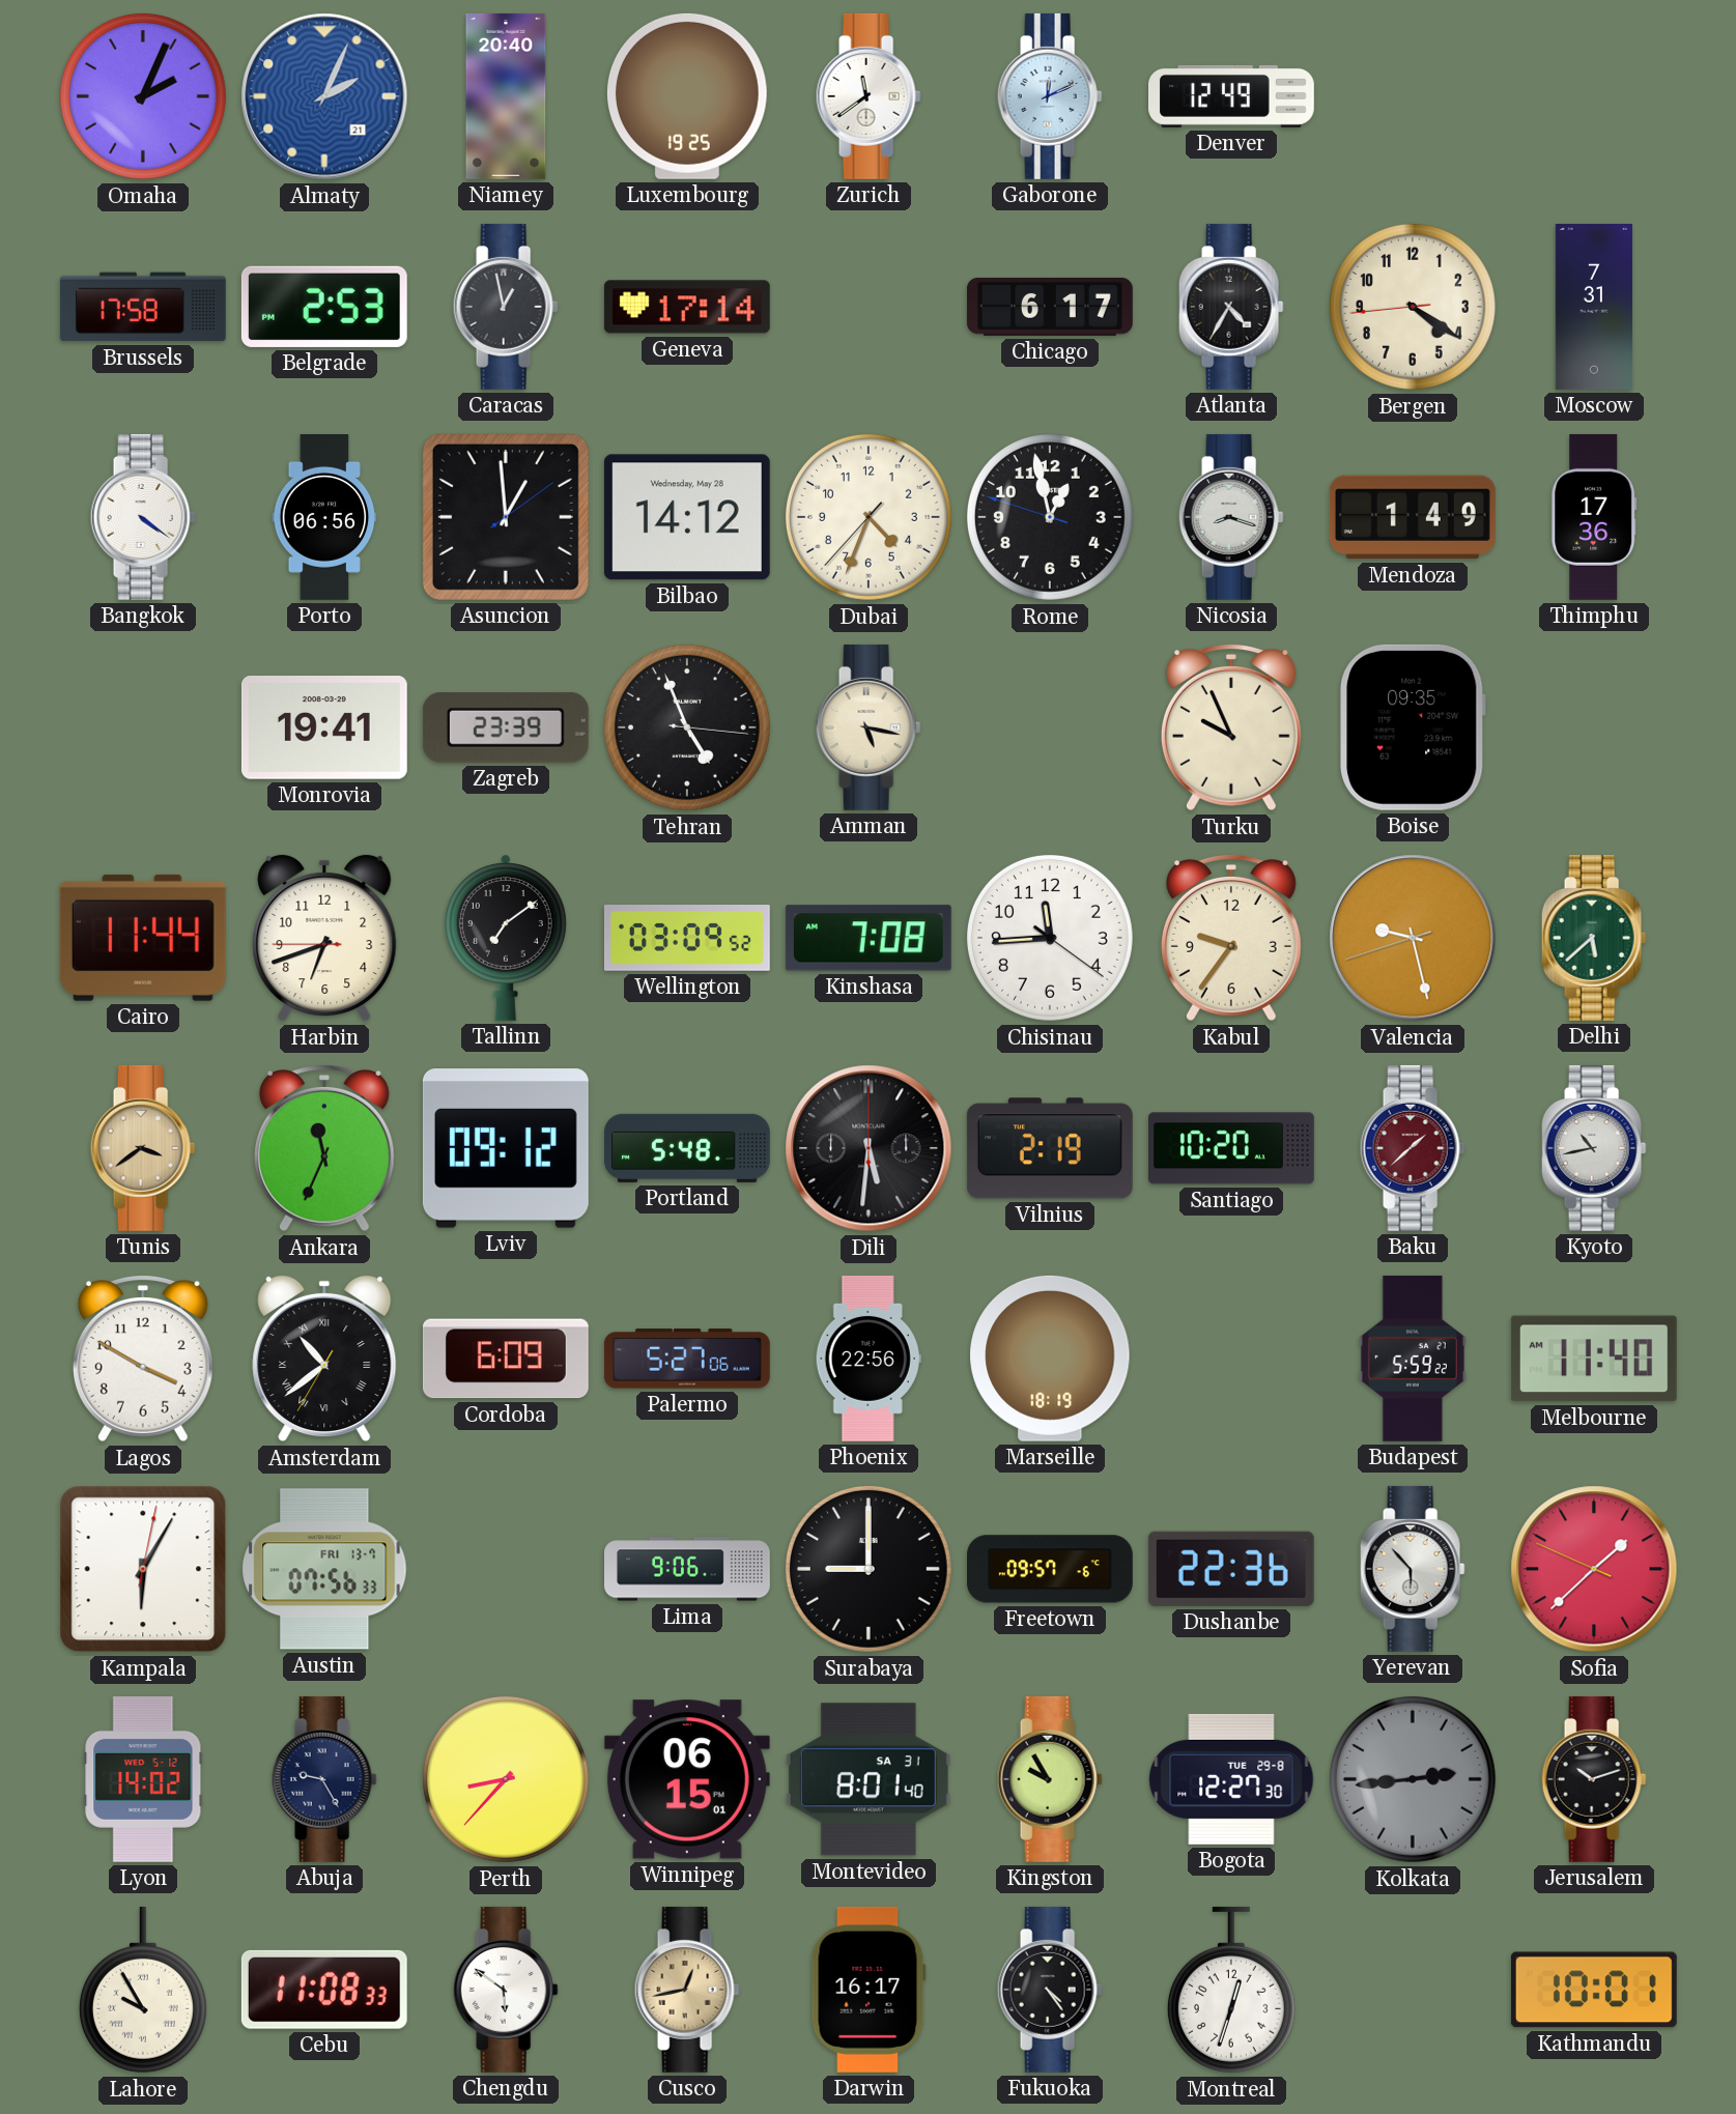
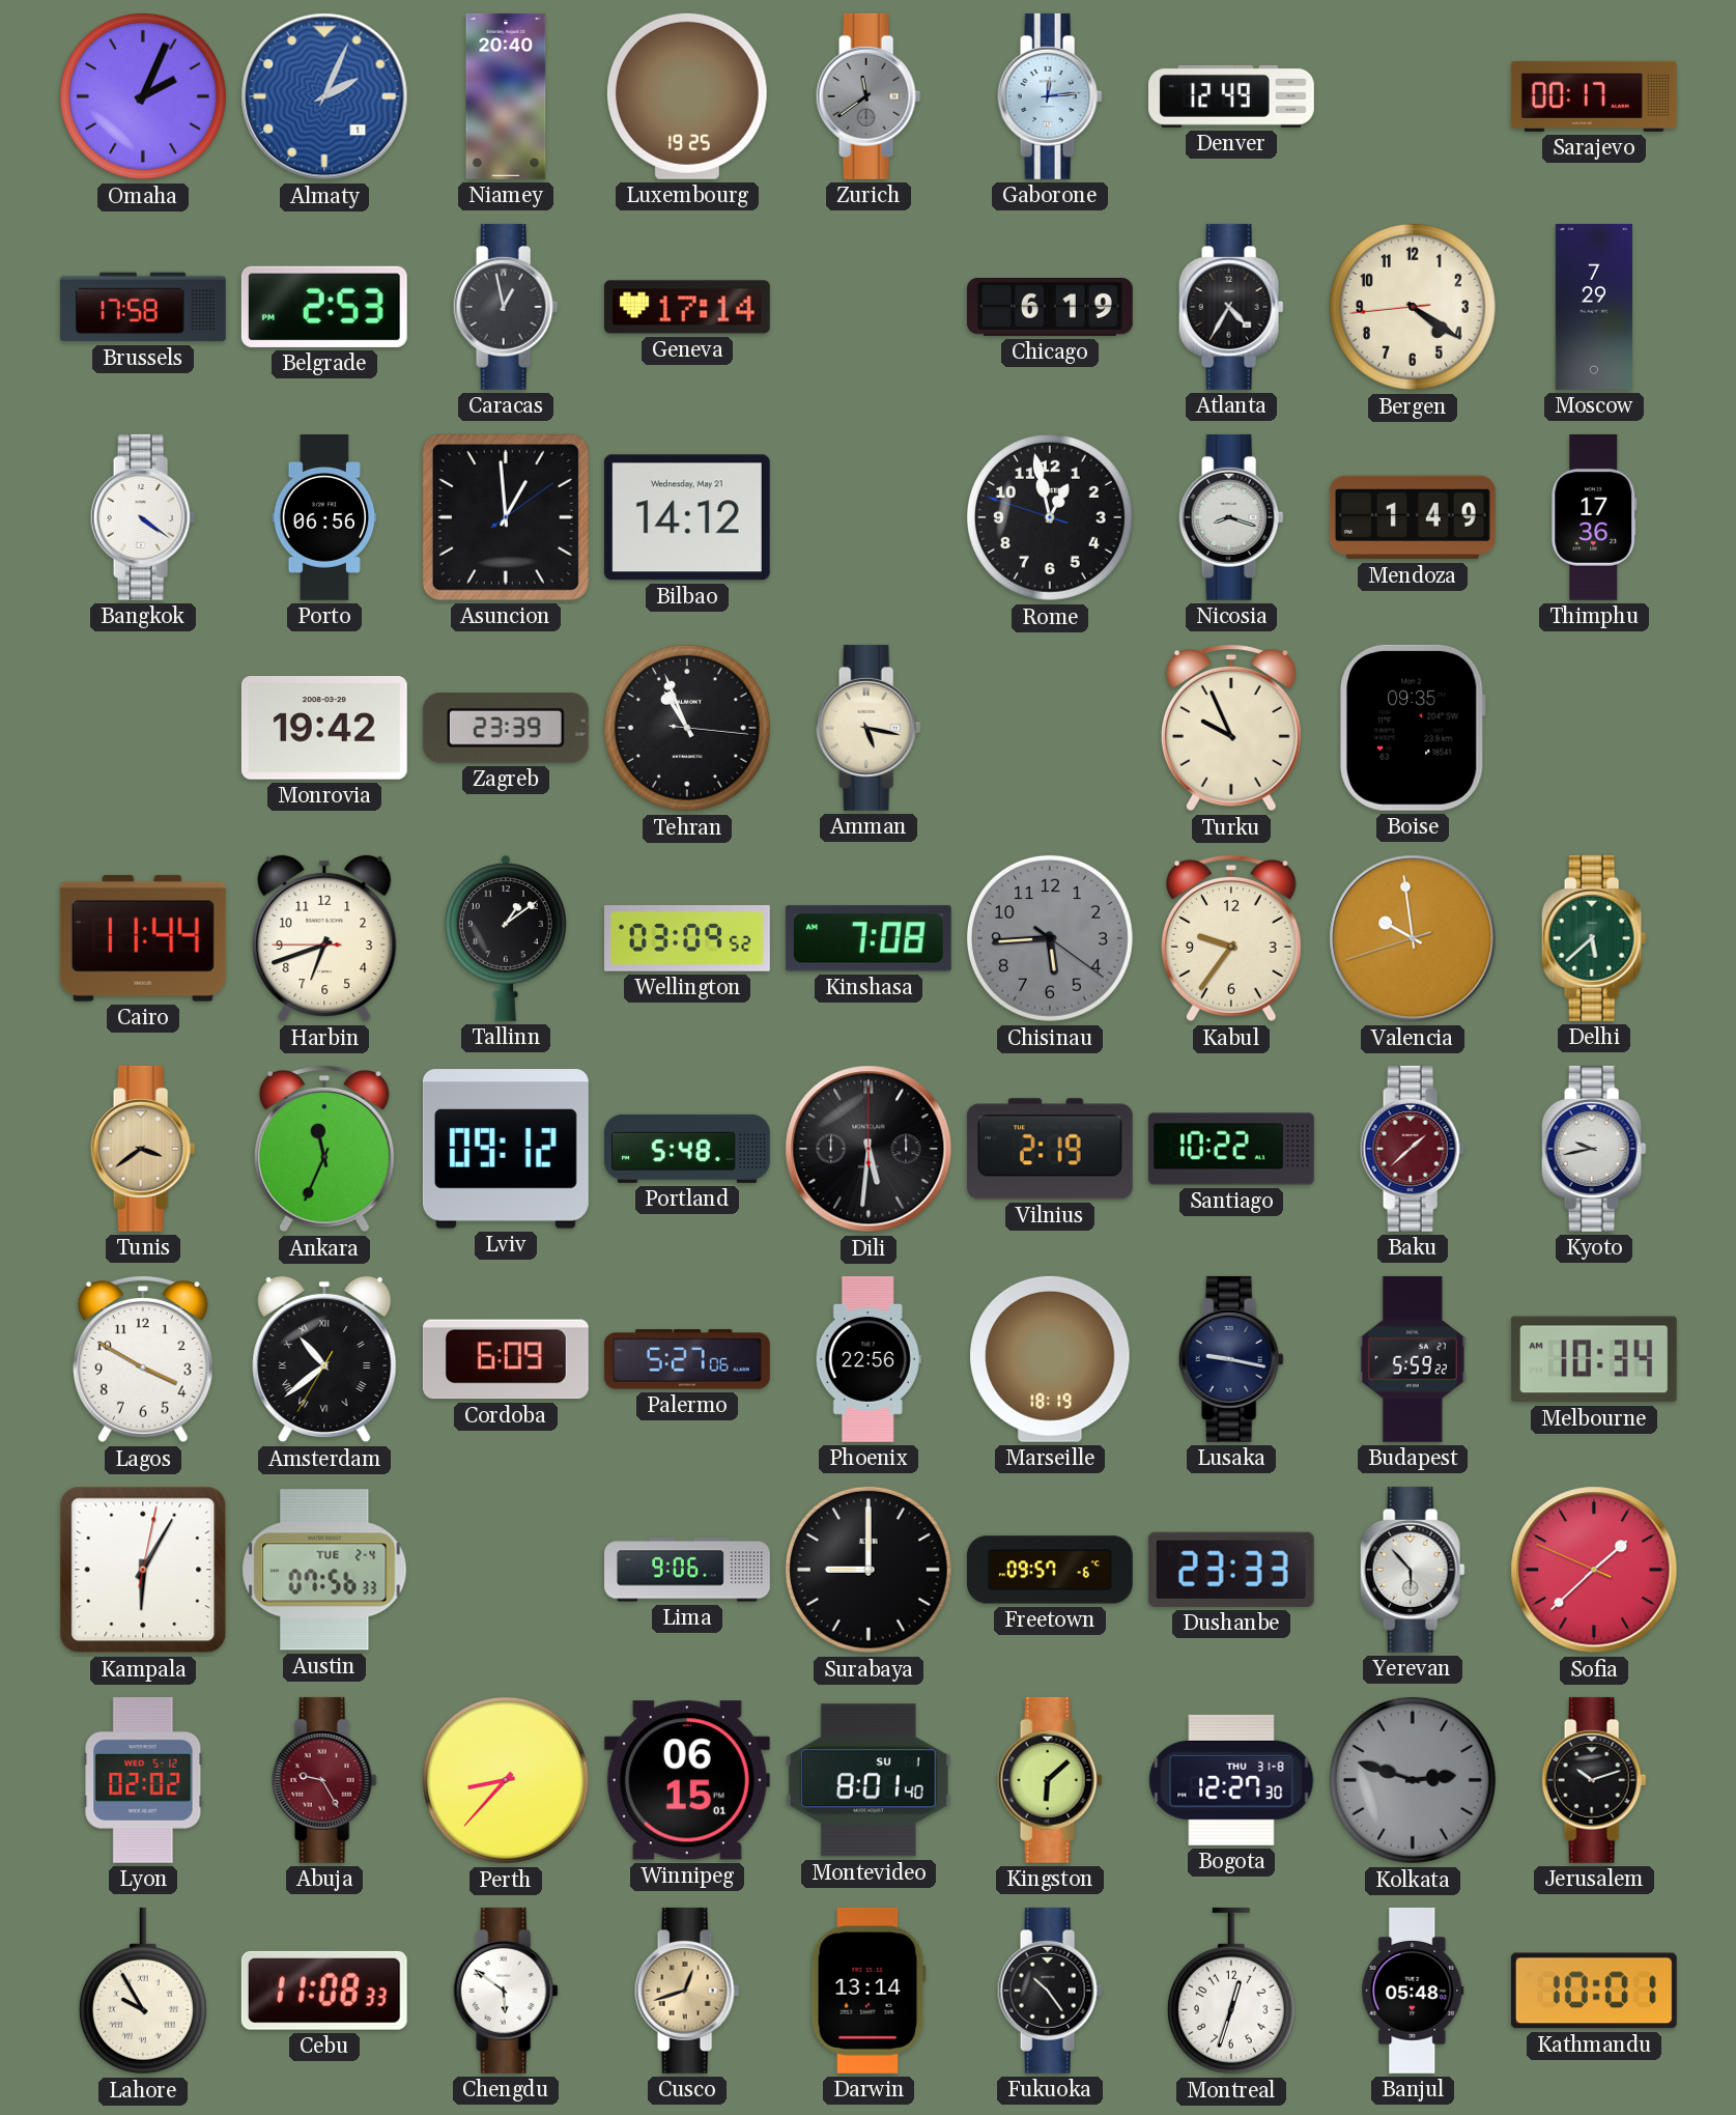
Almaty date: 21 -> 1 (324, 96)
Zurich dial: white -> grey (869, 96)
Gaborone: 12:11 -> 12:14 (1050, 96)
Sarajevo: none -> 00:17 (1594, 96)
Chicago: 6:17 -> 6:19 (1050, 307)
Moscow: 7:31 -> 7:29 (1594, 307)
Bilbao date: Wednesday, May 28 -> Wednesday, May 21 (687, 517)
Dubai: 4:33 -> none (869, 517)
Monrovia: 19:41 -> 19:42 (324, 729)
Tehran: 4:56 -> 10:56 (687, 728)
Tallinn: 7:09 -> 1:09 (506, 938)
Chisinau: 11:44 -> 5:44 (1050, 938)
Chisinau dial: white -> grey (1050, 938)
Valencia: 9:27 -> 9:58 (1413, 938)
Santiago: 10:20 -> 10:22 (1231, 1149)
Kyoto: 10:43 -> 9:43 (1594, 1149)
Lusaka: none -> 9:17 (1231, 1359)
Melbourne: 11:40 -> 10:34 (1594, 1359)
Austin date: FRI 13-7 -> TUE 2-4 (324, 1570)
Dushanbe: 22:36 -> 23:33 (1231, 1570)
Lyon: 14:02 -> 02:02 (143, 1780)
Abuja dial: navy -> burgundy (324, 1780)
Montevideo date: SA 31 -> SU 1 (869, 1780)
Kingston: 9:55 -> 6:08 (1050, 1780)
Bogota date: TUE 29-8 -> THU 31-8 (1231, 1780)
Kolkata: 2:44 -> 2:48 (1413, 1780)
Cusco: 12:43 -> 12:42 (687, 1991)
Darwin: 16:17 -> 13:14 (869, 1991)
Fukuoka: 4:24 -> 10:24 (1050, 1991)
Banjul: none -> 05:48 (1413, 1991)
